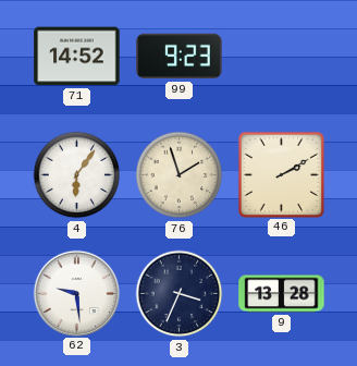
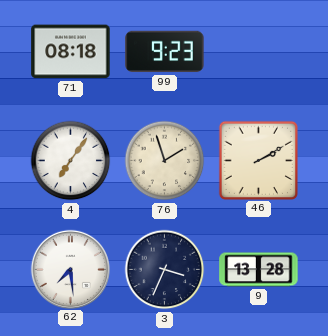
71: 14:52 -> 08:18 (71, 52)
4: 6:06 -> 7:06 (71, 161)
62: 9:29 -> 7:29 (70, 269)
